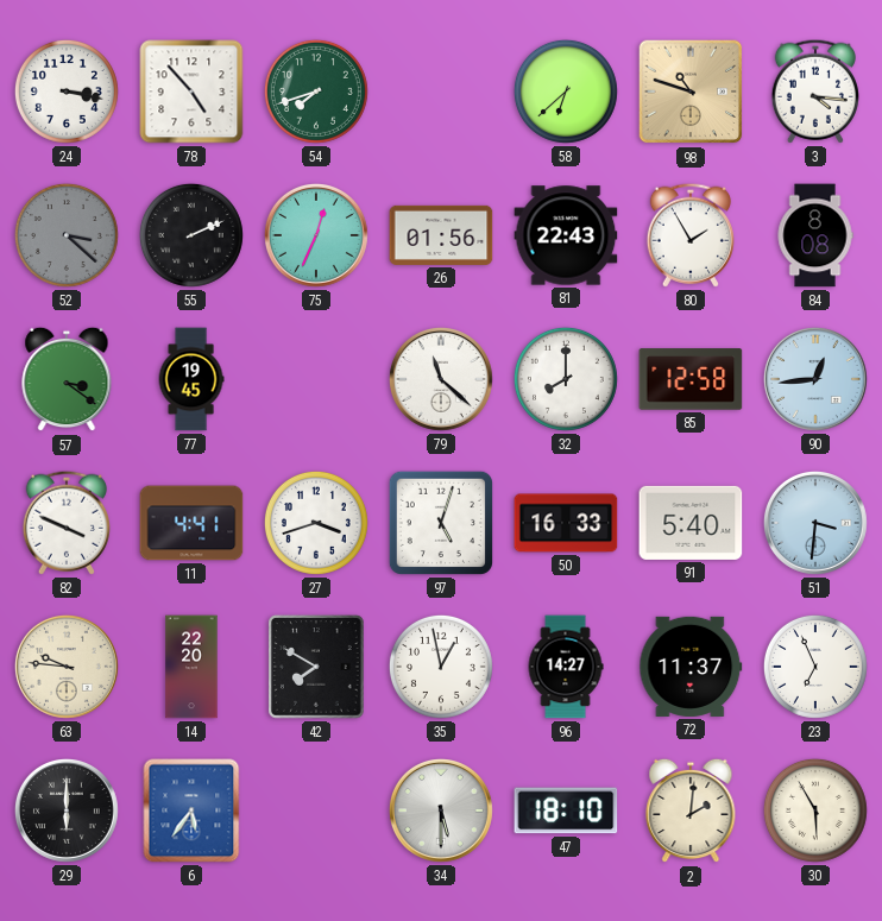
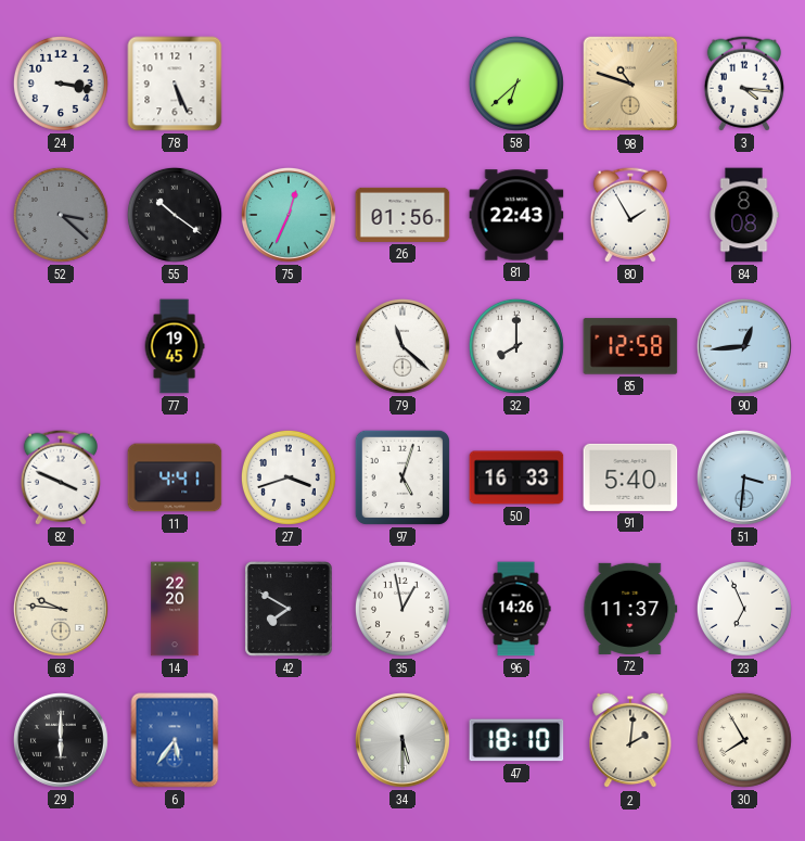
78: 4:53 -> 5:26 (175, 84)
54: 7:42 -> none (316, 92)
55: 2:11 -> 10:21 (175, 215)
57: 3:21 -> none (67, 379)
96: 14:27 -> 14:26 (516, 609)
30: 5:55 -> 7:55 (744, 740)
